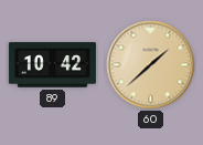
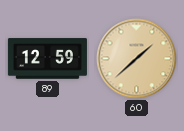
89: 10:42 -> 12:59 (47, 59)
